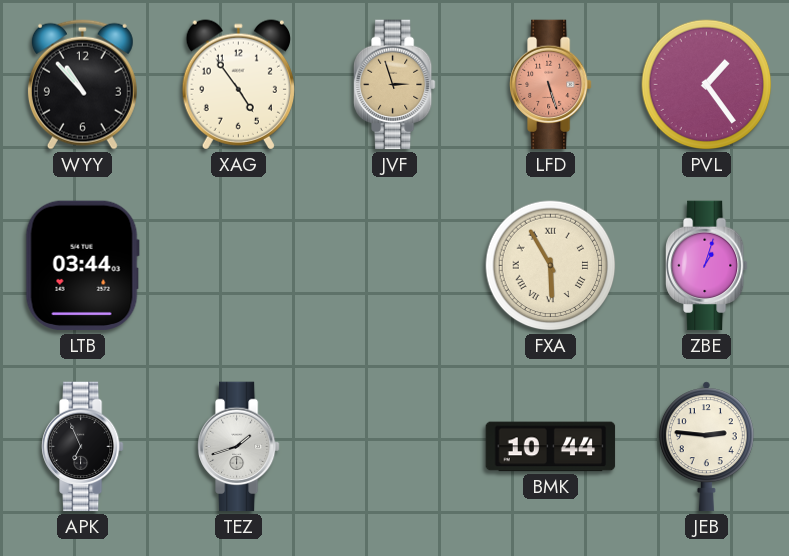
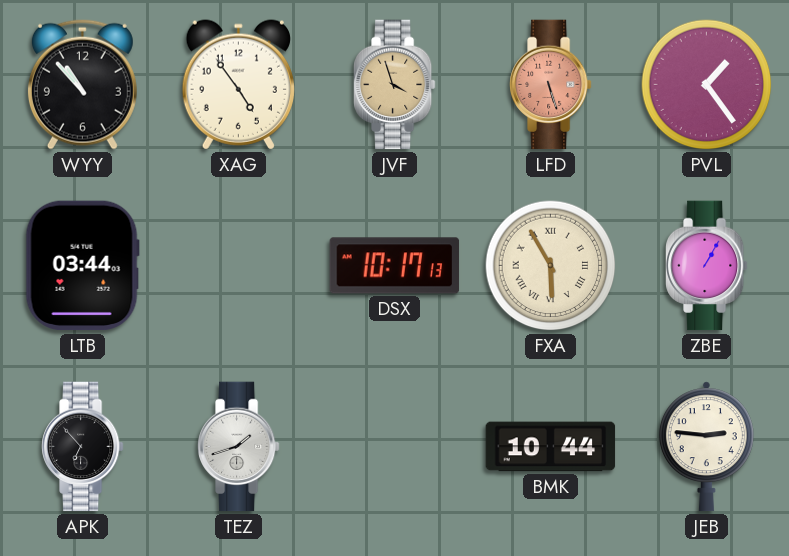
JVF: 2:57 -> 3:57 (395, 85)
DSX: none -> 10:17 (395, 266)
ZBE: 1:03 -> 1:05 (707, 266)
APK: 6:56 -> 6:53 (83, 447)
